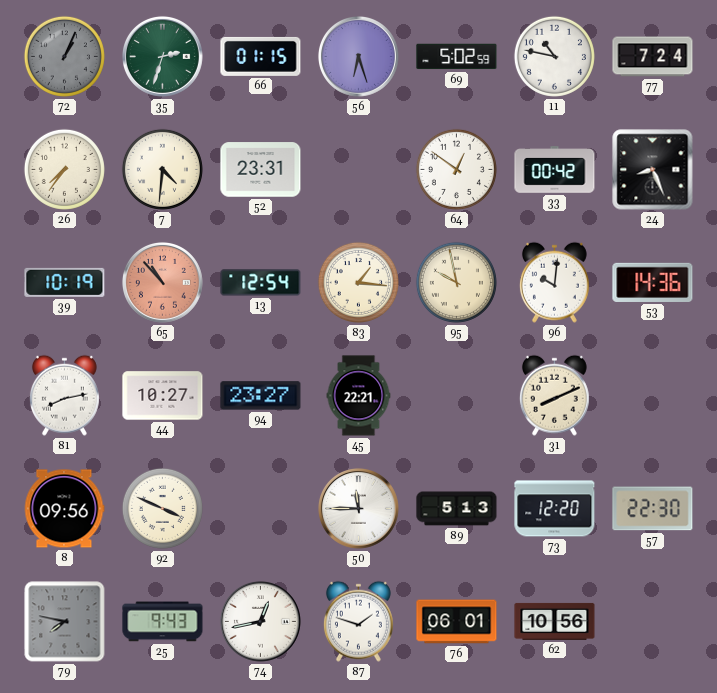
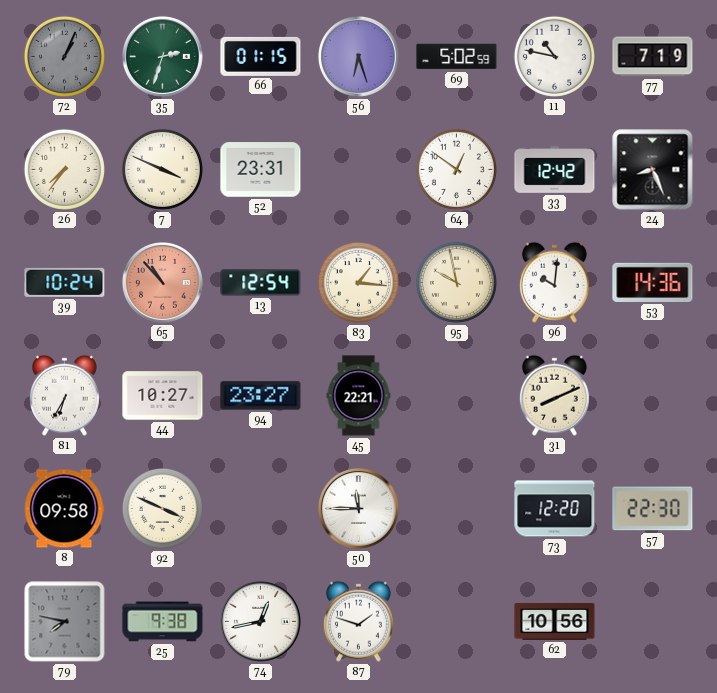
77: 7:24 -> 7:19 (653, 57)
7: 4:31 -> 3:49 (162, 169)
33: 00:42 -> 12:42 (555, 170)
39: 10:19 -> 10:24 (65, 282)
81: 8:13 -> 6:35 (64, 395)
8: 09:56 -> 09:58 (64, 509)
89: 5:13 -> none (457, 509)
25: 9:43 -> 9:38 (163, 622)
76: 06:01 -> none (457, 622)
